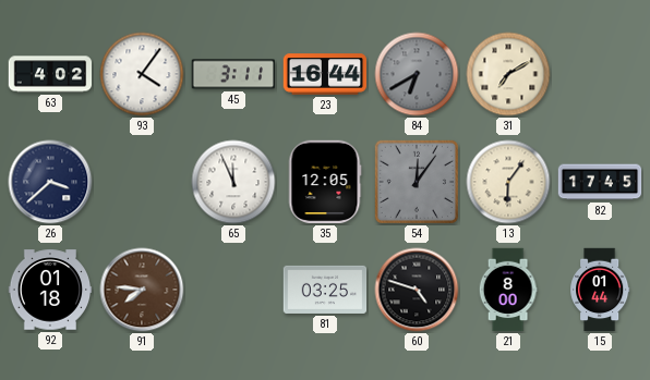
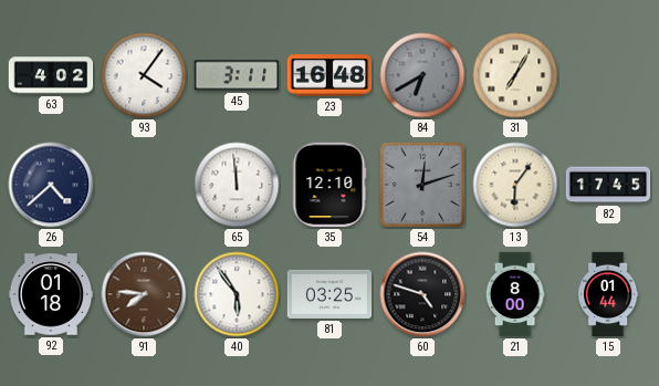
23: 16:44 -> 16:48 (329, 75)
31: 7:10 -> 7:05 (515, 75)
26: 3:38 -> 4:38 (51, 185)
65: 11:56 -> 11:59 (237, 185)
35: 12:05 -> 12:10 (329, 185)
54: 12:06 -> 12:12 (422, 185)
40: none -> 5:54 (237, 294)
